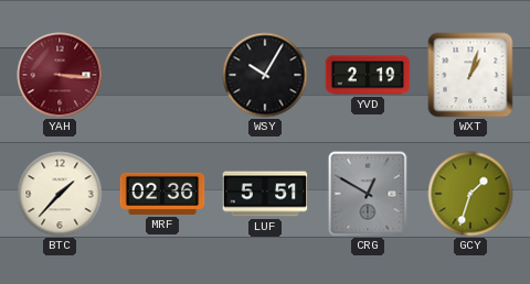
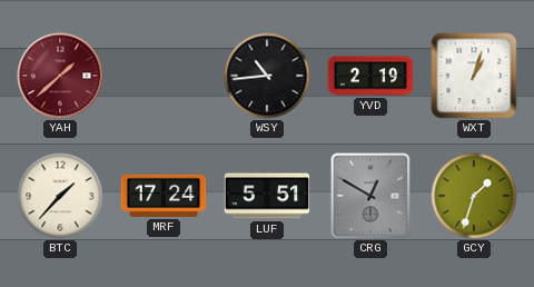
YAH: 3:16 -> 1:38 (60, 76)
WSY: 10:05 -> 10:44 (267, 76)
MRF: 02:36 -> 17:24 (164, 196)
